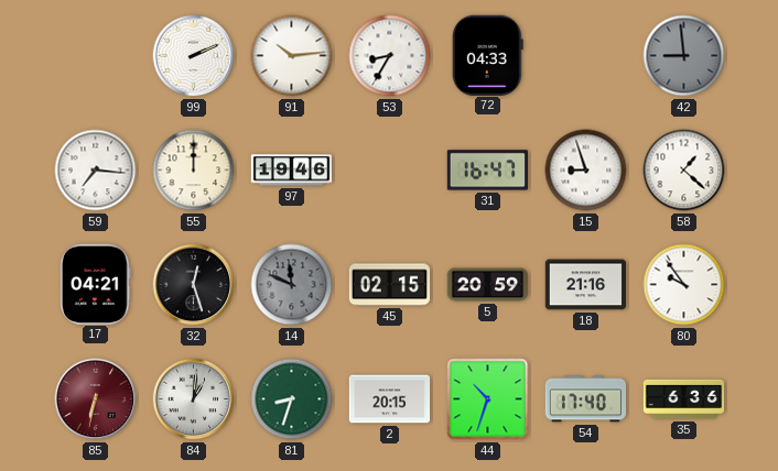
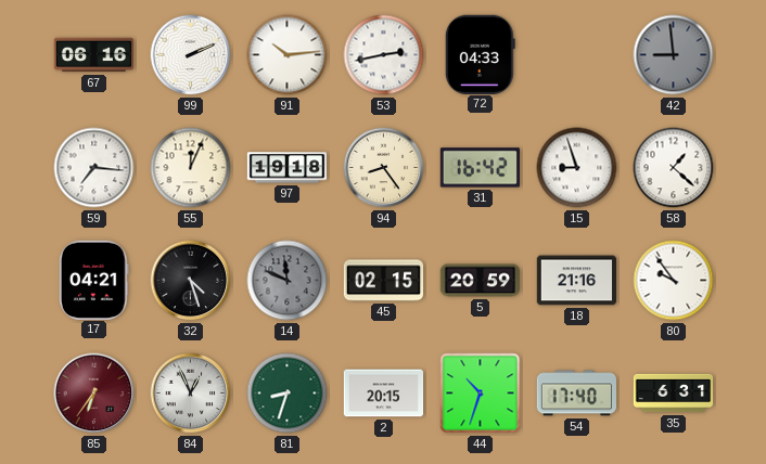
67: none -> 06:16 (94, 55)
53: 8:35 -> 2:43 (384, 55)
55: 12:00 -> 12:04 (191, 168)
97: 19:46 -> 19:18 (288, 168)
94: none -> 8:24 (384, 168)
31: 16:47 -> 16:42 (480, 168)
32: 12:27 -> 4:27 (191, 281)
85: 6:32 -> 6:36 (94, 394)
84: 1:01 -> 12:56 (191, 394)
35: 6:36 -> 6:31 (674, 394)
